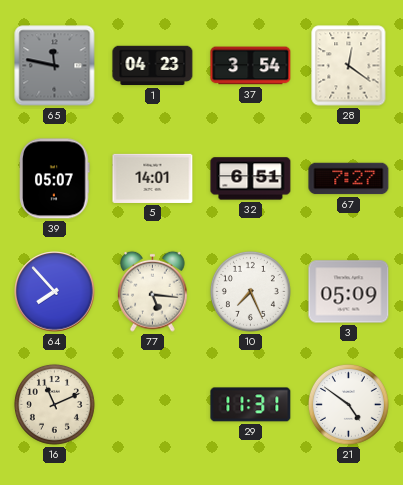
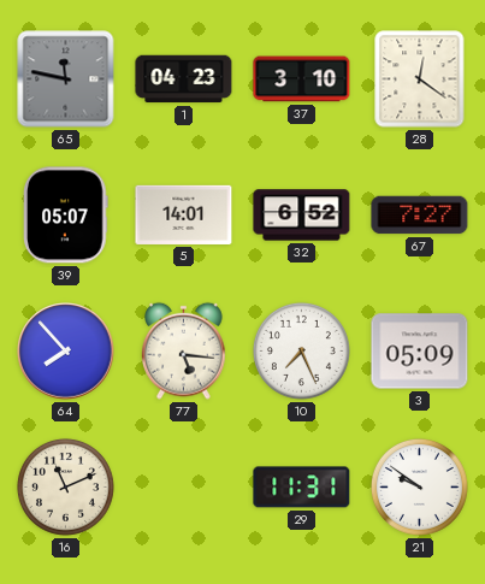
37: 3:54 -> 3:10 (302, 79)
32: 6:51 -> 6:52 (302, 216)
21: 4:51 -> 9:51 (419, 486)
